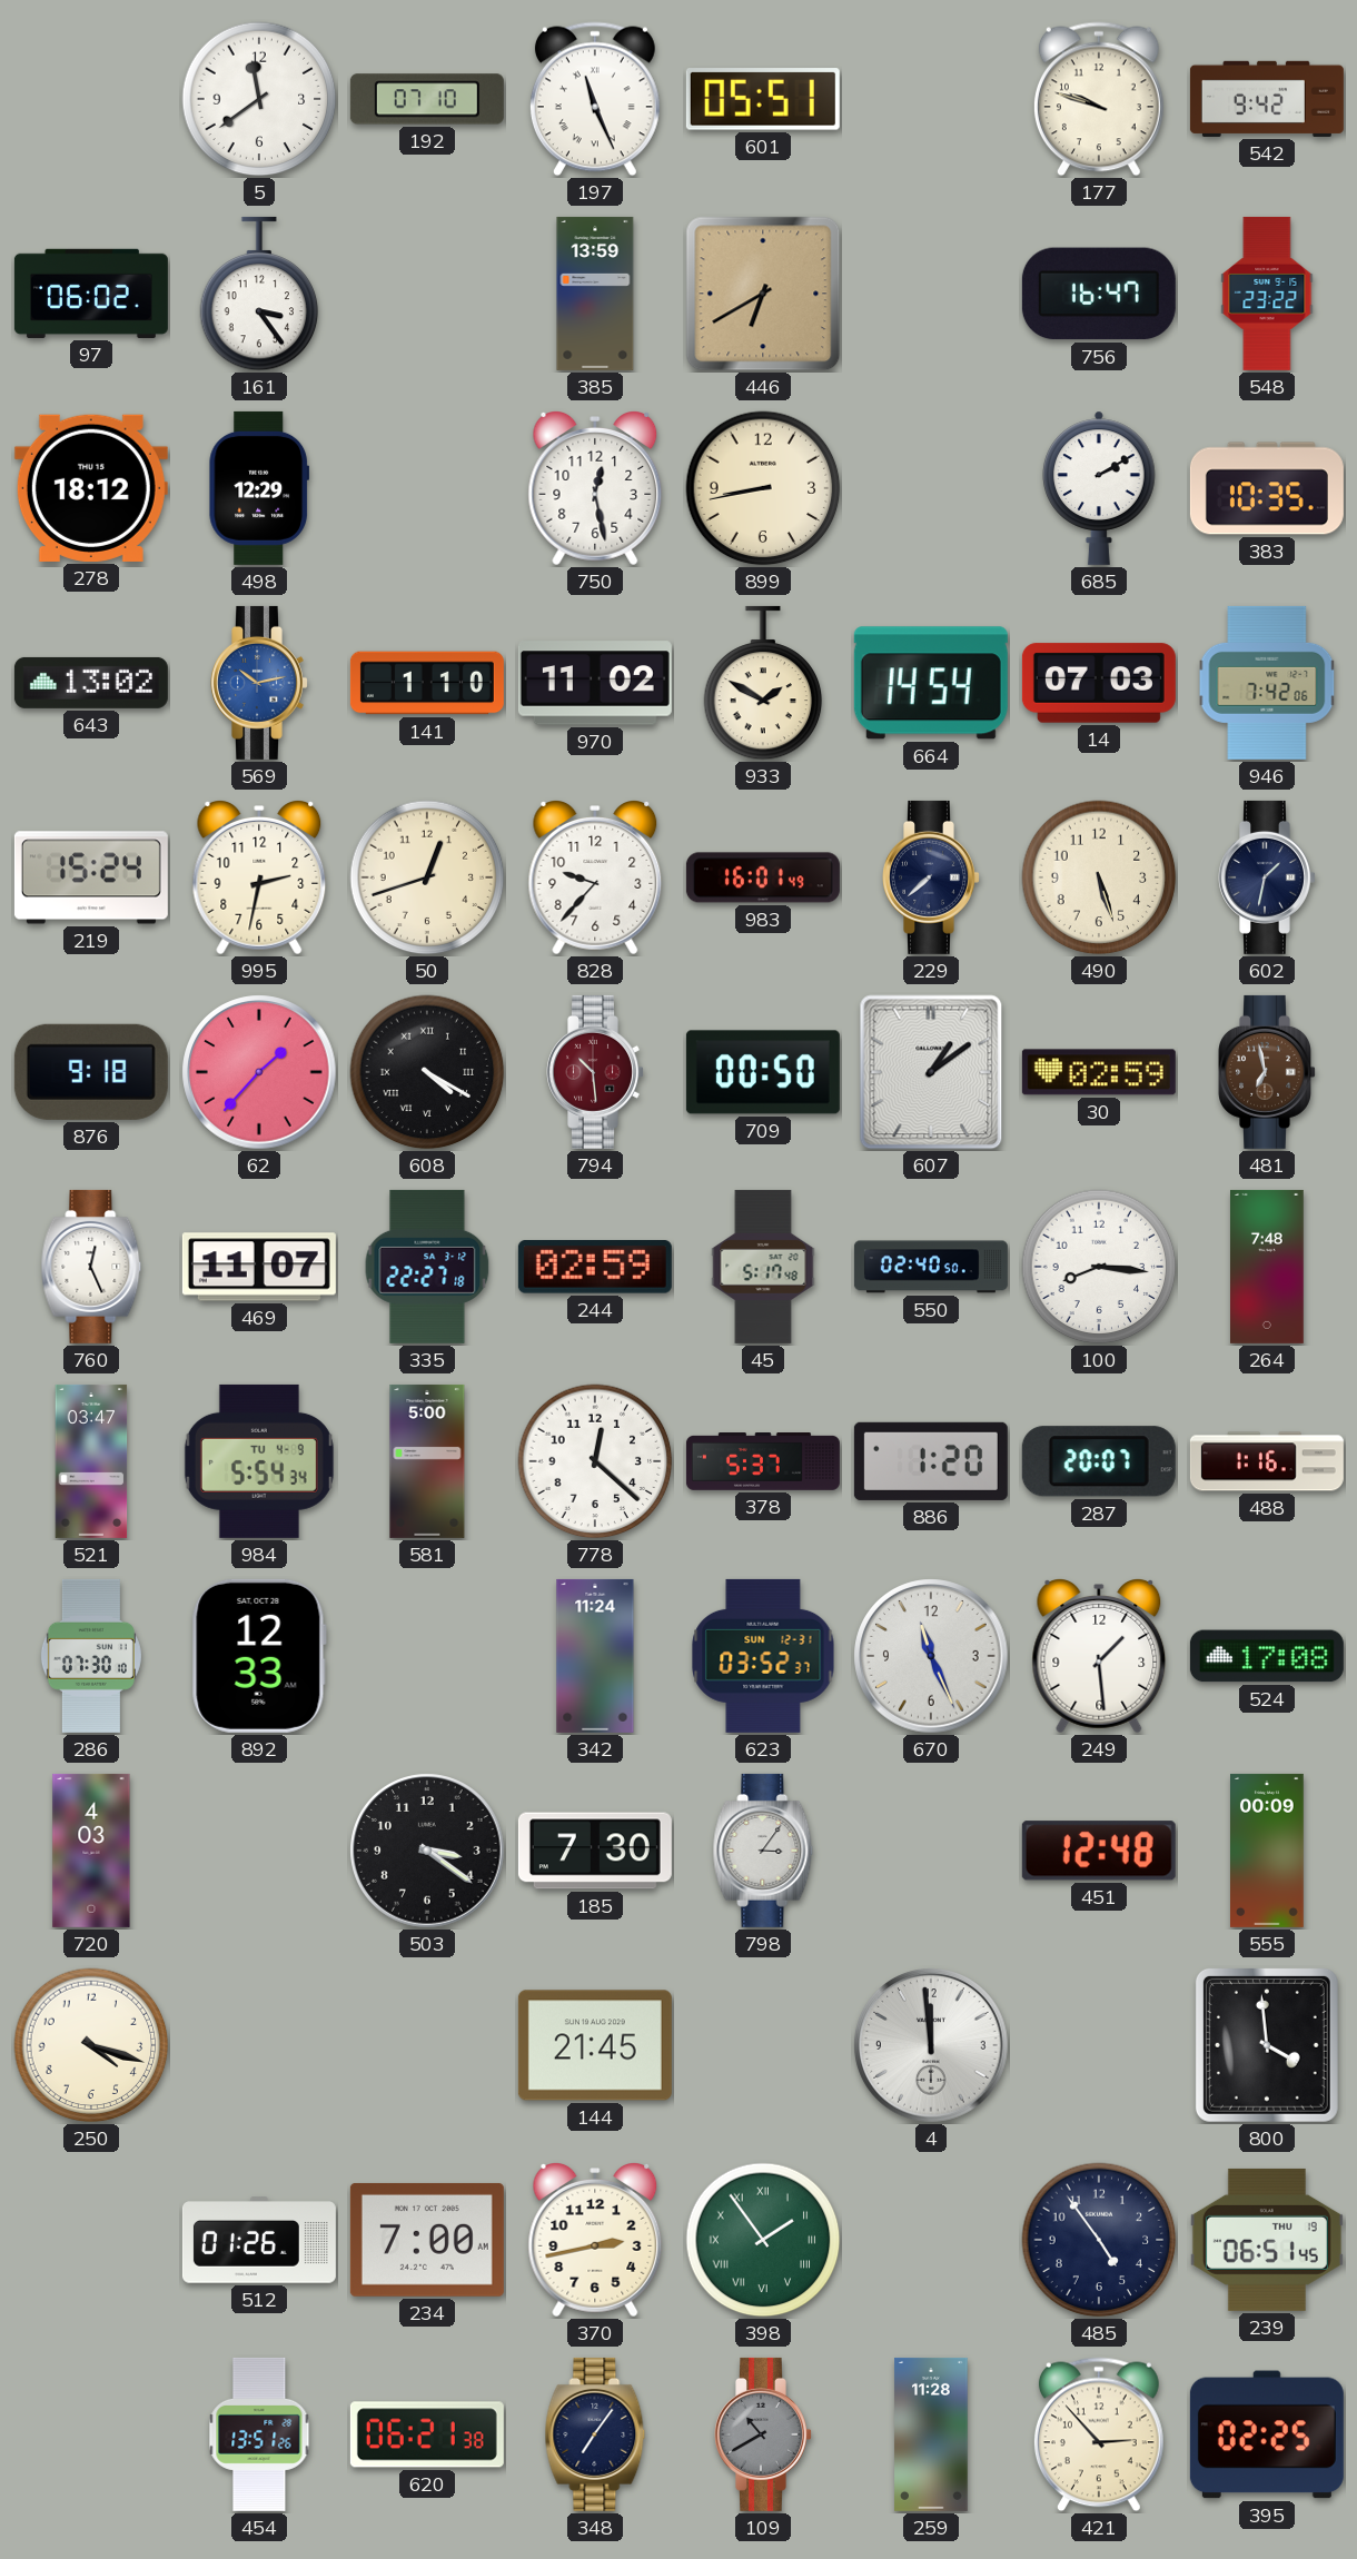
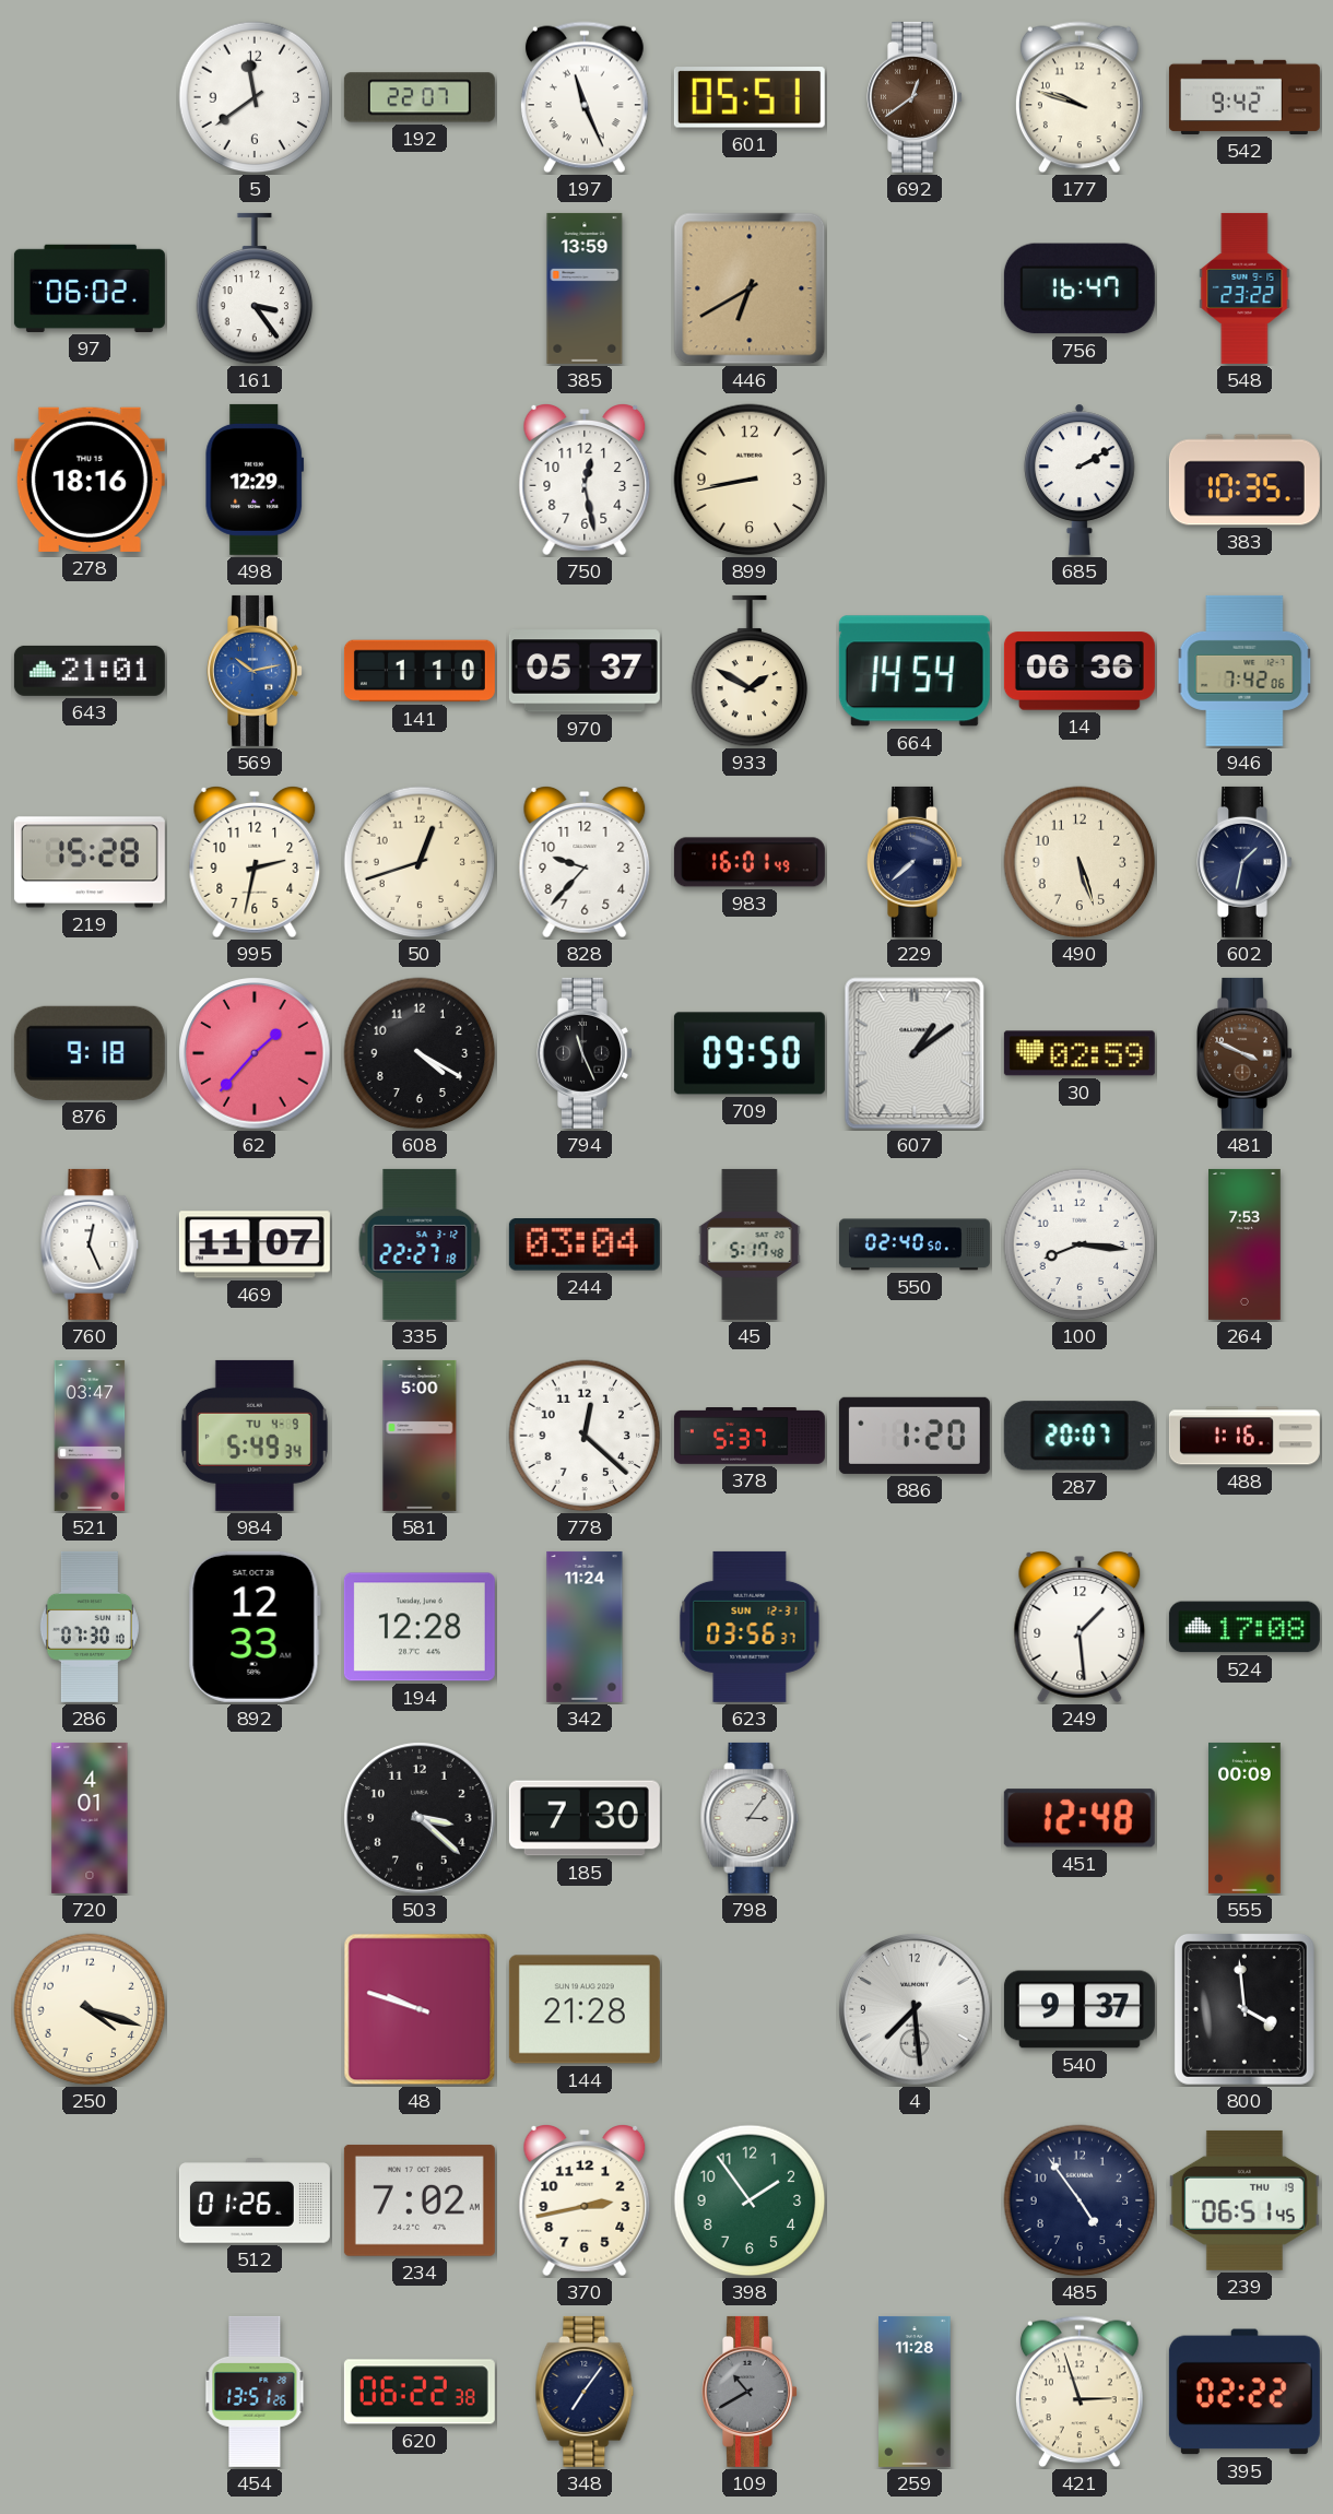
192: 07:10 -> 22:07 (420, 97)
692: none -> 12:39 (916, 97)
278: 18:12 -> 18:16 (90, 480)
643: 13:02 -> 21:01 (90, 671)
970: 11:02 -> 05:37 (585, 671)
14: 07:03 -> 06:36 (1080, 671)
219: 15:24 -> 15:28 (90, 862)
608 numerals: Roman -> Arabic (420, 1053)
794: 10:29 -> 11:26 (586, 1053)
794 dial: burgundy -> black (586, 1053)
709: 00:50 -> 09:50 (750, 1053)
481: 6:58 -> 3:49 (1246, 1053)
244: 02:59 -> 03:04 (585, 1246)
264: 7:48 -> 7:53 (1246, 1244)
984: 5:54 -> 5:49 (255, 1436)
194: none -> 12:28 (420, 1627)
623: 03:52 -> 03:56 (750, 1627)
670: 11:26 -> none (931, 1656)
720: 4:03 -> 4:01 (90, 1818)
503: 3:21 -> 3:22 (420, 1818)
48: none -> 9:48 (420, 2009)
144: 21:45 -> 21:28 (585, 2009)
4: 11:59 -> 7:29 (915, 2009)
540: none -> 9:37 (1080, 2009)
234: 7:00 -> 7:02 (420, 2200)
398 numerals: Roman -> Arabic (750, 2200)
620: 06:21 -> 06:22 (420, 2392)
421: 2:53 -> 2:57 (1080, 2392)
395: 02:25 -> 02:22 (1244, 2392)
